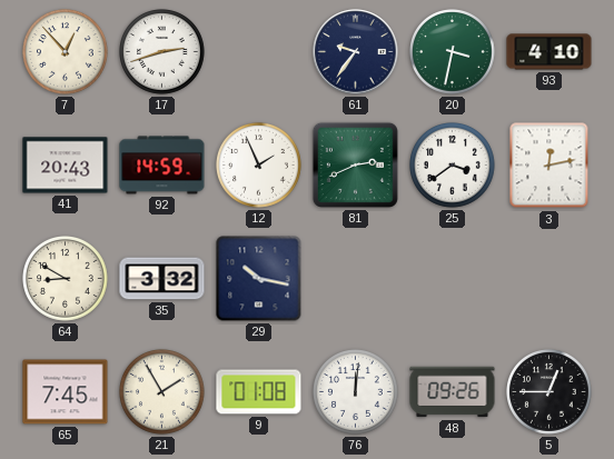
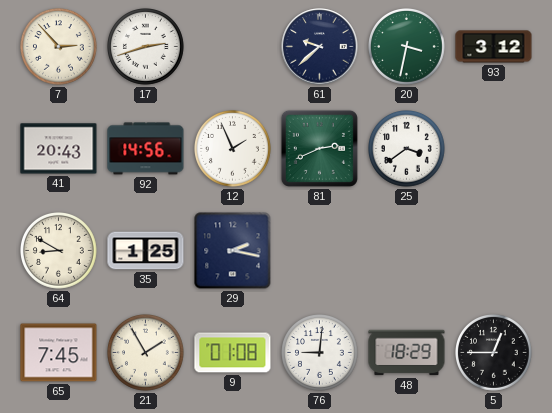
7: 12:53 -> 2:53 (59, 47)
61: 9:36 -> 9:38 (320, 47)
93: 4:10 -> 3:12 (494, 47)
92: 14:59 -> 14:56 (146, 149)
3: 12:13 -> none (549, 166)
35: 3:32 -> 1:25 (146, 251)
29: 10:17 -> 2:17 (233, 251)
76: 12:01 -> 9:01 (320, 353)
48: 09:26 -> 18:29 (407, 353)
